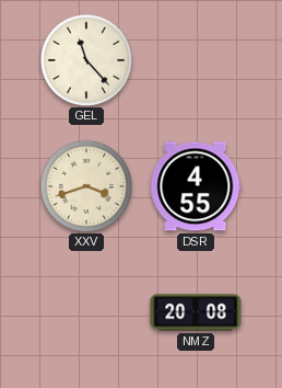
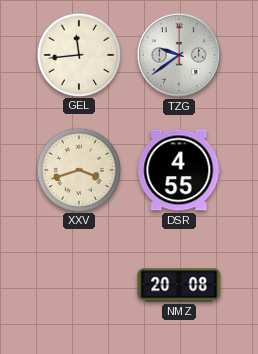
GEL: 11:23 -> 11:44 (78, 54)
TZG: none -> 9:39 (179, 55)
